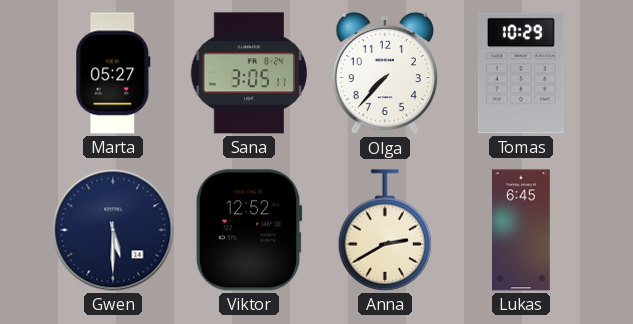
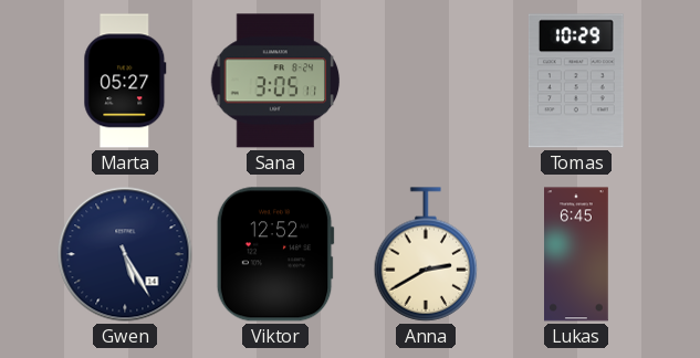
Olga: 7:37 -> none (385, 73)
Gwen: 5:30 -> 5:25 (125, 254)
